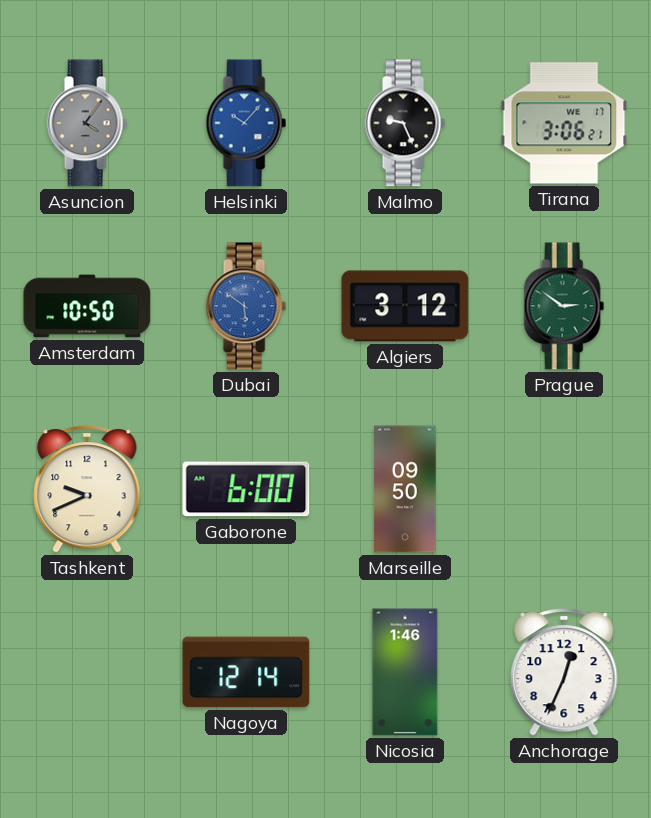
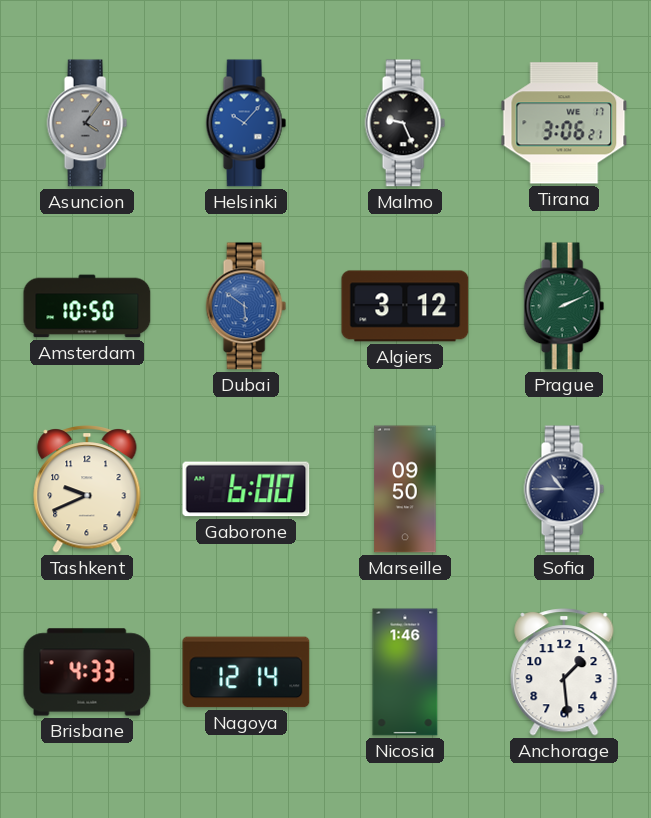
Prague: 2:51 -> 2:11 (564, 306)
Sofia: none -> 10:45 (564, 489)
Brisbane: none -> 4:33 (87, 672)
Anchorage: 12:34 -> 1:29 (564, 672)
